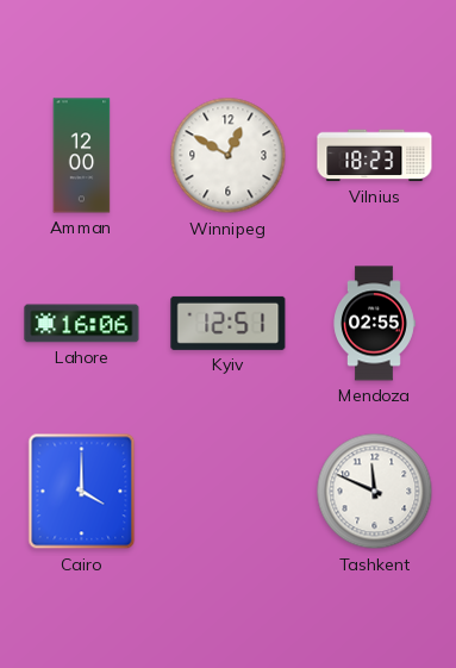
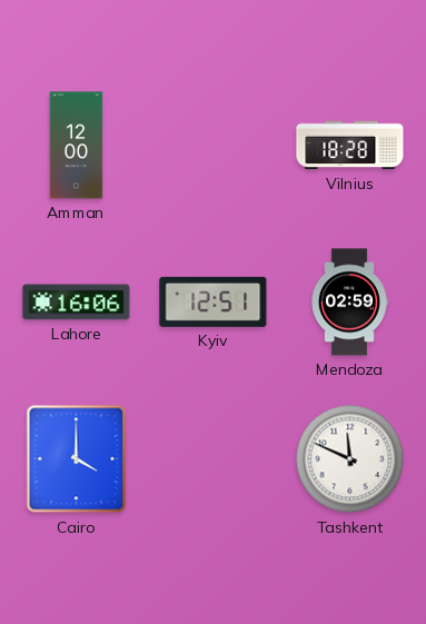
Winnipeg: 12:50 -> none (229, 156)
Vilnius: 18:23 -> 18:28 (350, 146)
Mendoza: 02:55 -> 02:59 (349, 303)
